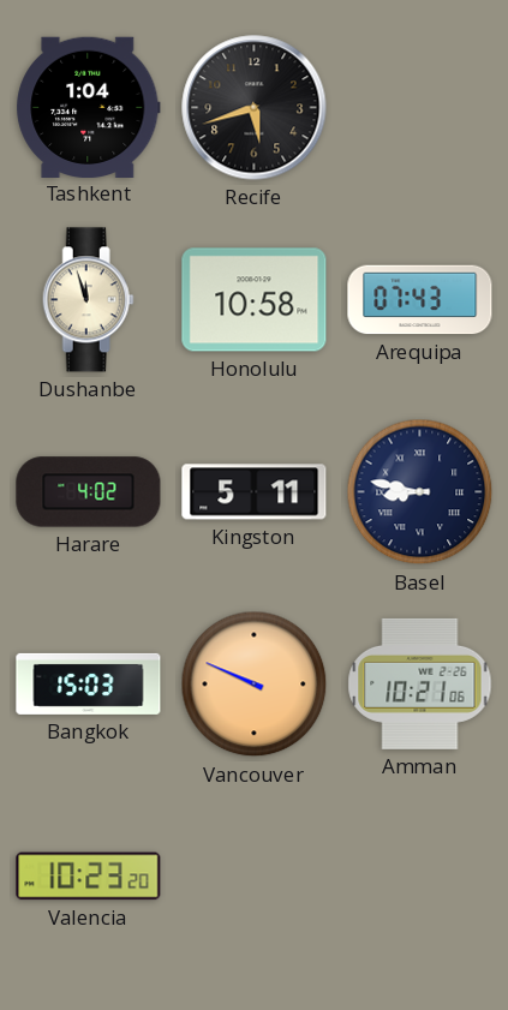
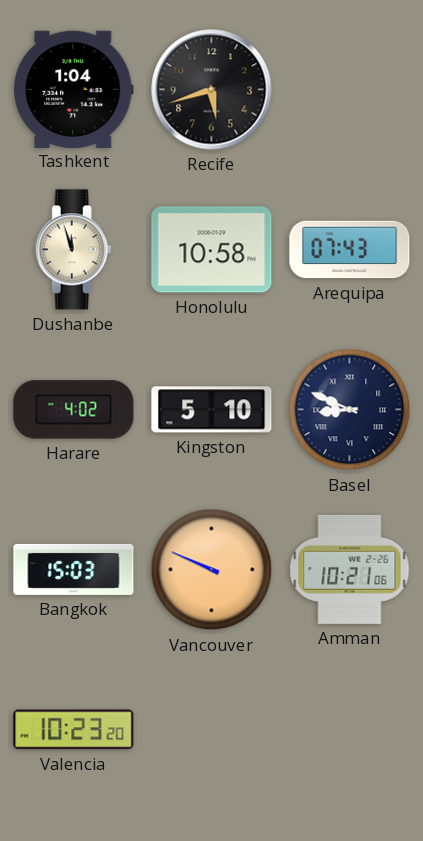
Kingston: 5:11 -> 5:10 (212, 410)
Basel: 8:47 -> 8:49 (350, 410)
